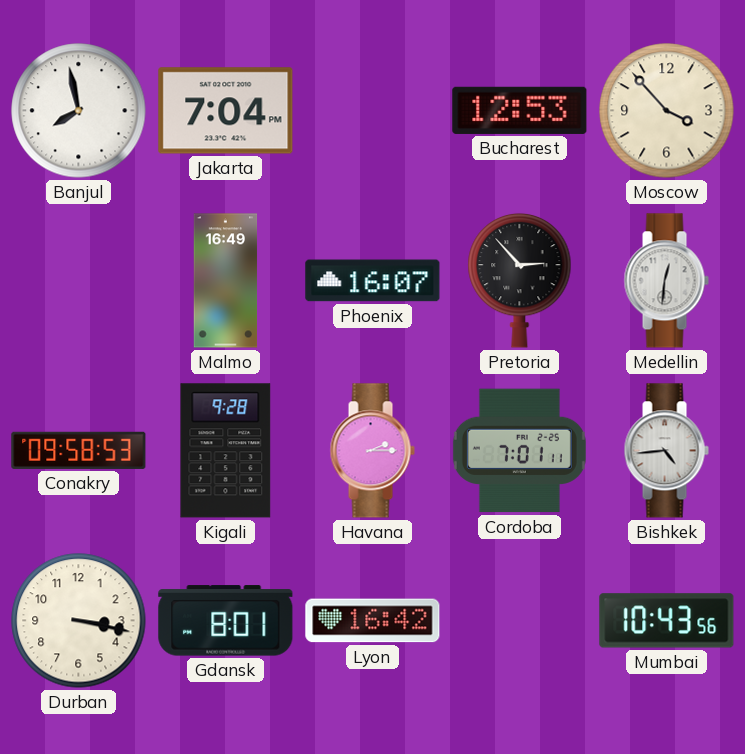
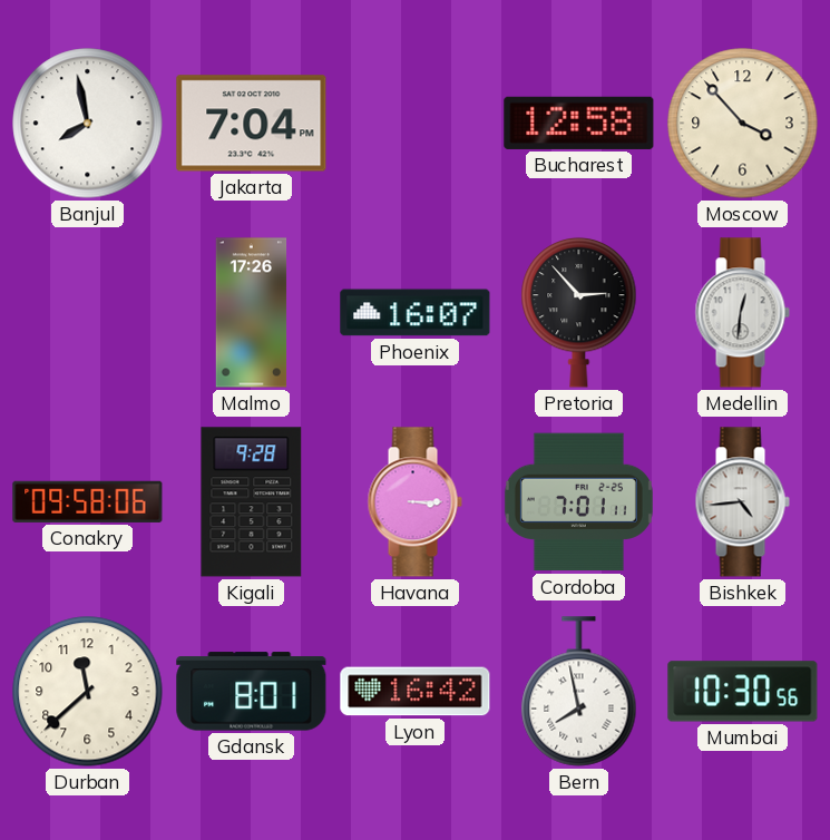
Bucharest: 12:53 -> 12:58 (579, 123)
Malmo: 16:49 -> 17:26 (252, 313)
Conakry: 09:58:53 -> 09:58:06 (88, 501)
Havana: 2:15 -> 3:15 (414, 502)
Durban: 3:17 -> 11:38 (88, 692)
Bern: none -> 7:58 (579, 692)
Mumbai: 10:43 -> 10:30 (743, 692)
